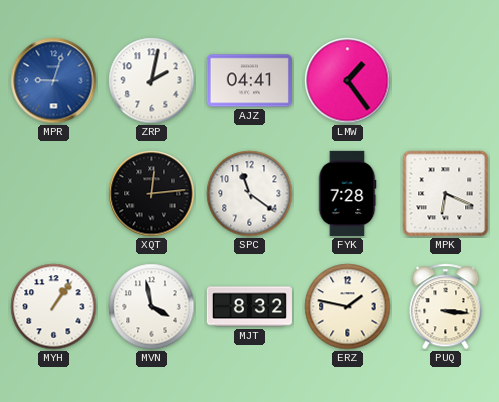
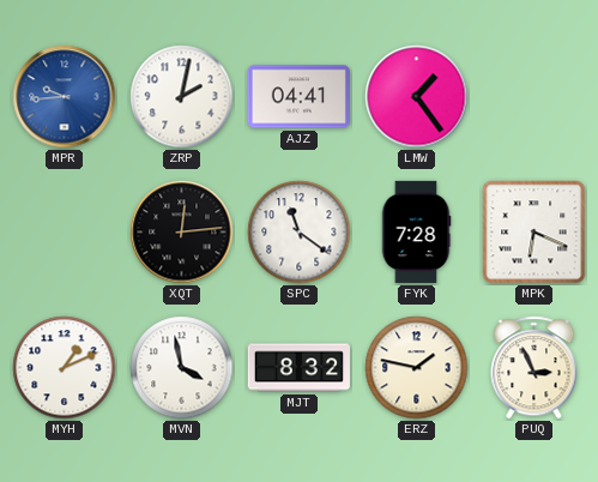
MPR: 9:03 -> 9:44 (65, 97)
MYH: 1:06 -> 1:11 (65, 368)
PUQ: 3:16 -> 2:56 (534, 368)
